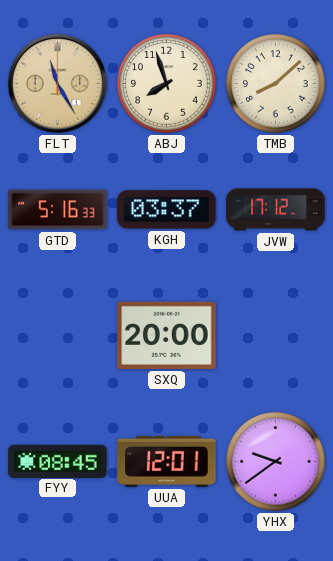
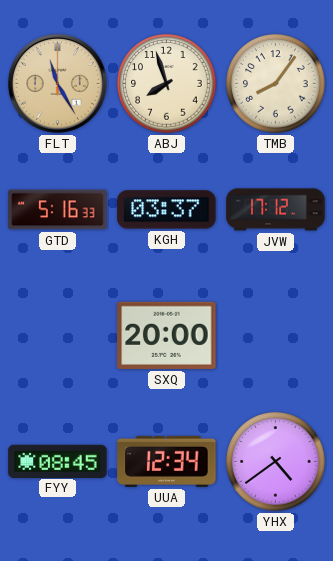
TMB: 8:08 -> 8:06 (276, 84)
UUA: 12:01 -> 12:34 (167, 461)
YHX: 9:39 -> 4:39 (276, 462)
